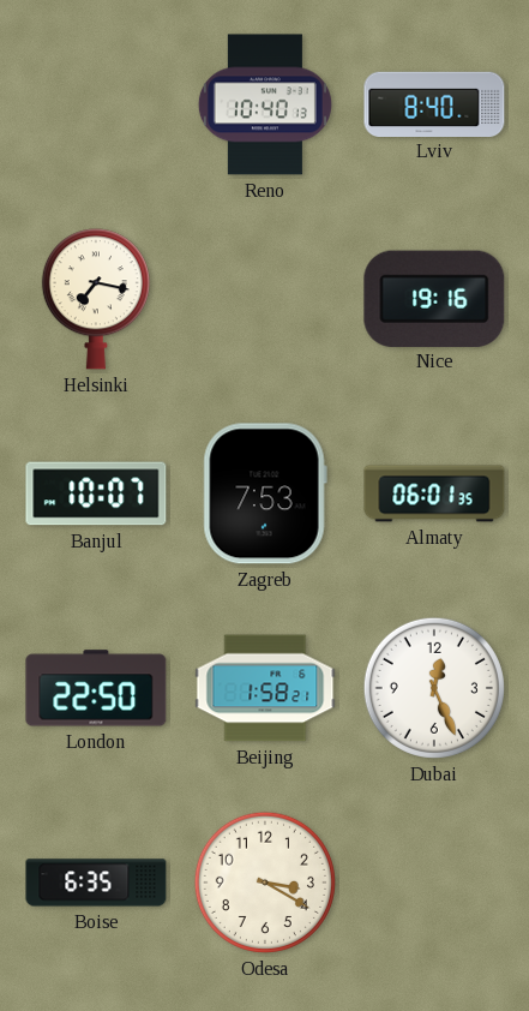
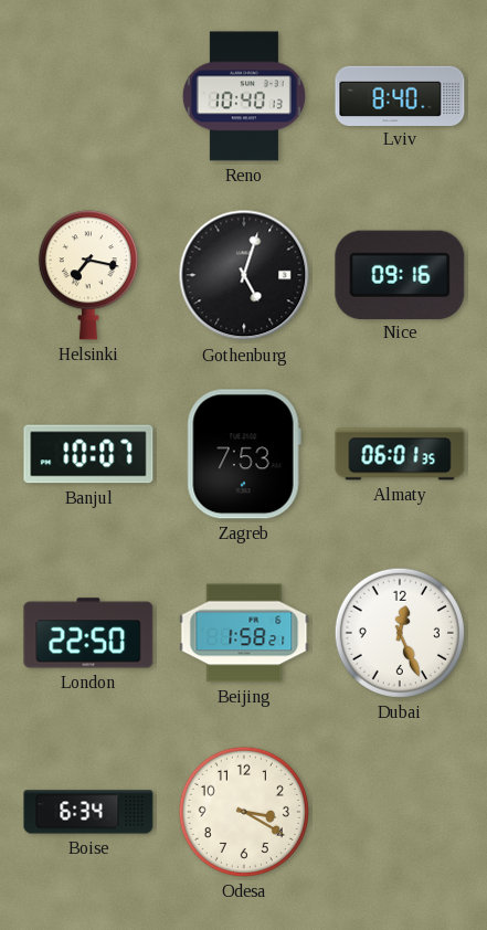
Gothenburg: none -> 5:03 (244, 275)
Nice: 19:16 -> 09:16 (400, 274)
Boise: 6:35 -> 6:34 (88, 812)
